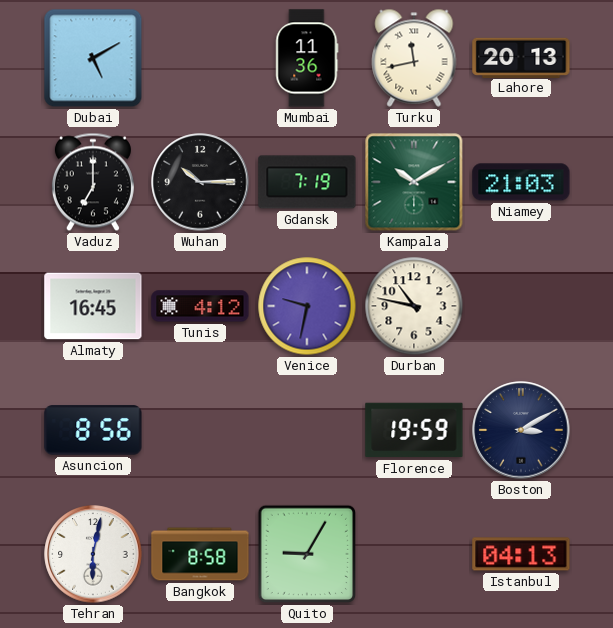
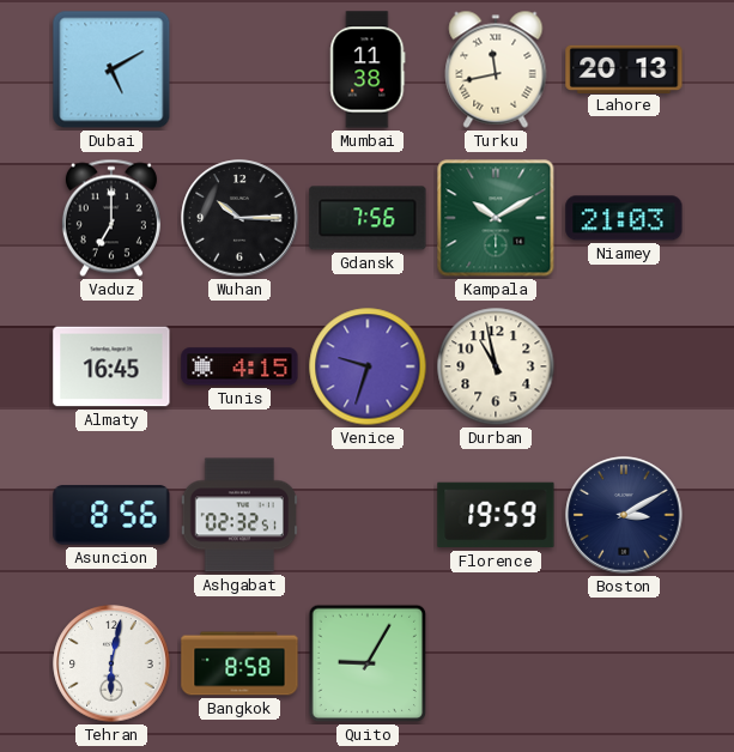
Mumbai: 11:36 -> 11:38 (368, 69)
Gdansk: 7:19 -> 7:56 (368, 218)
Tunis: 4:12 -> 4:15 (239, 366)
Venice: 9:32 -> 9:33 (368, 366)
Durban: 10:47 -> 10:58 (496, 366)
Ashgabat: none -> 02:32 (238, 515)
Istanbul: 04:13 -> none (521, 554)
